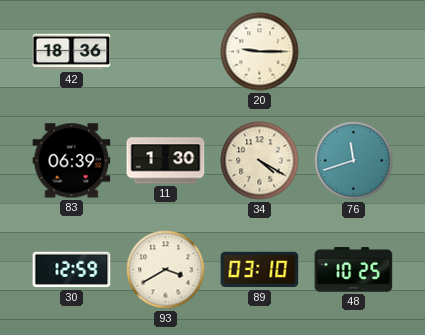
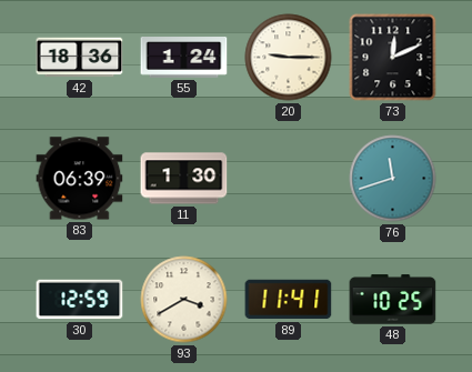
55: none -> 1:24 (184, 58)
73: none -> 12:11 (393, 58)
34: 4:20 -> none (260, 161)
89: 03:10 -> 11:41 (289, 300)
